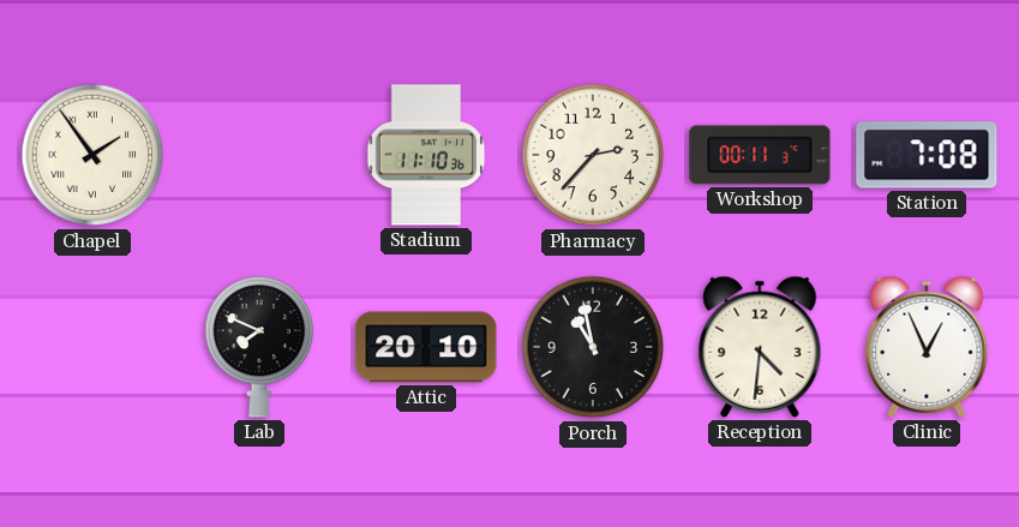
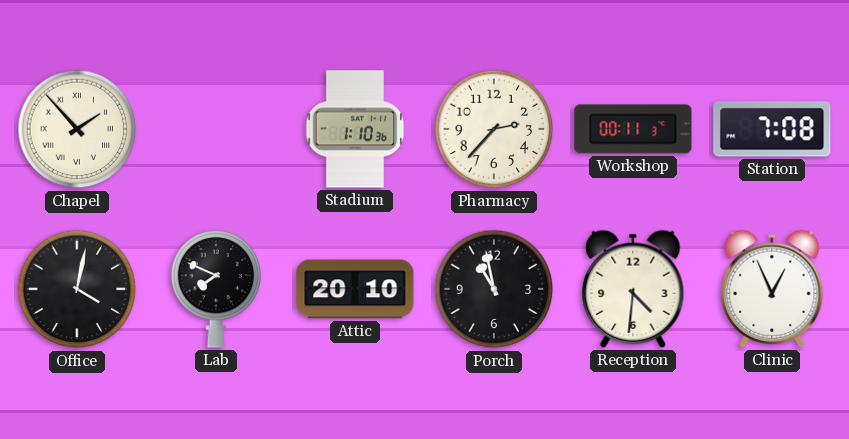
Chapel: 1:54 -> 1:53 (77, 129)
Stadium: 11:10 -> 1:10 (355, 129)
Office: none -> 4:02 (77, 289)
